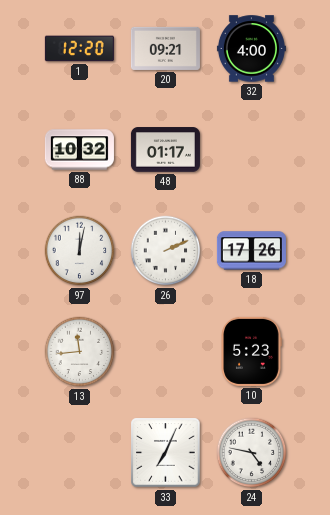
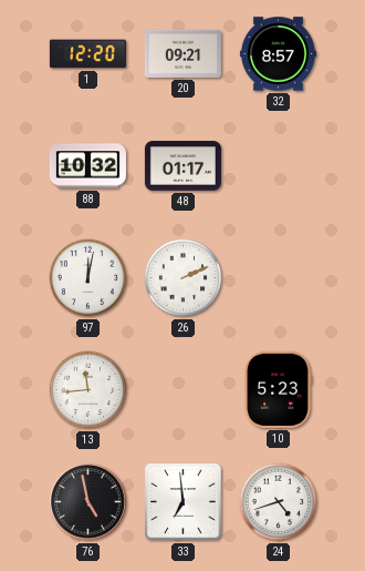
32: 4:00 -> 8:57 (278, 54)
18: 17:26 -> none (251, 251)
76: none -> 4:58 (87, 501)
33: 7:04 -> 6:59 (184, 502)
24: 4:47 -> 4:42 (279, 502)
